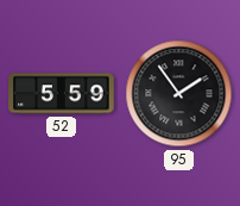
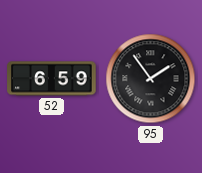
52: 5:59 -> 6:59 (52, 79)
